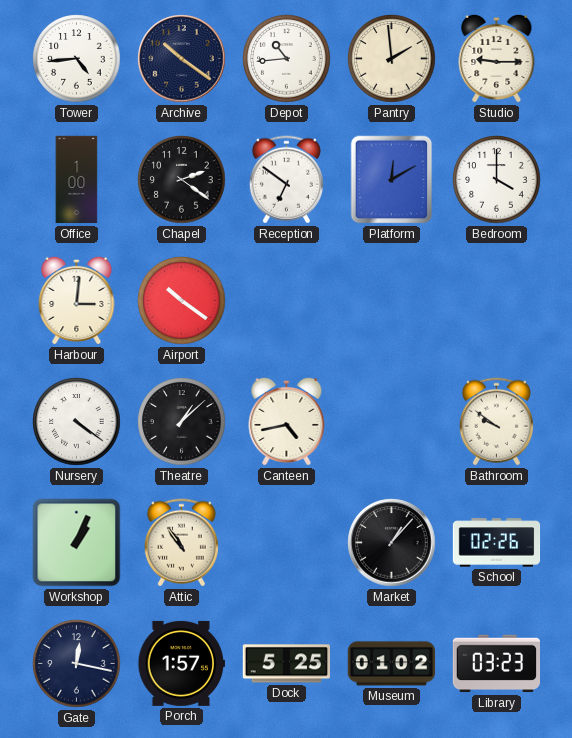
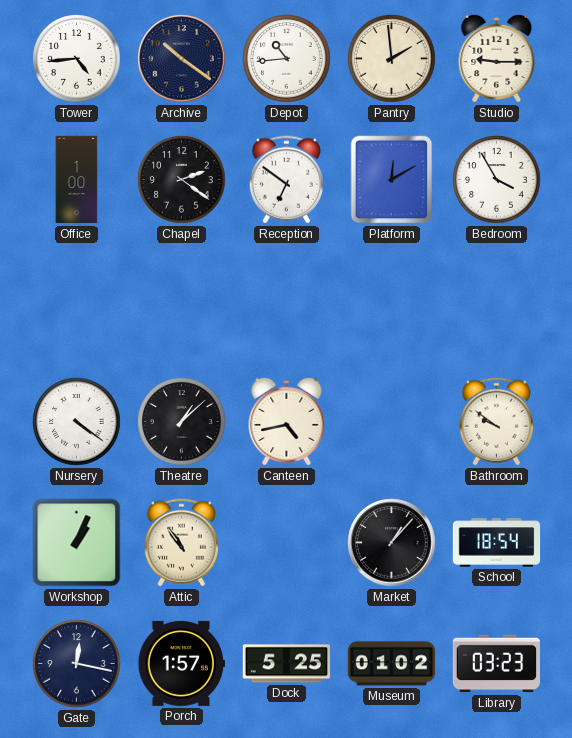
Bedroom: 4:00 -> 3:55 (497, 180)
Harbour: 3:01 -> none (77, 300)
Airport: 10:21 -> none (182, 301)
School: 02:26 -> 18:54 (497, 543)
